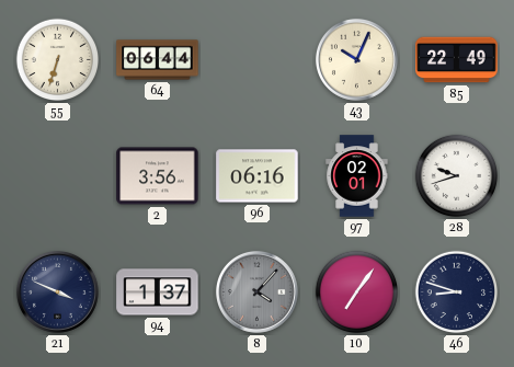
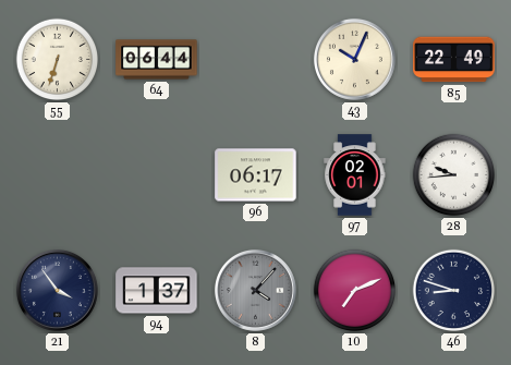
2: 3:56 -> none (158, 176)
96: 06:16 -> 06:17 (256, 175)
28: 9:42 -> 9:44 (454, 175)
21: 3:49 -> 3:54 (57, 290)
10: 7:06 -> 7:11 (355, 291)
